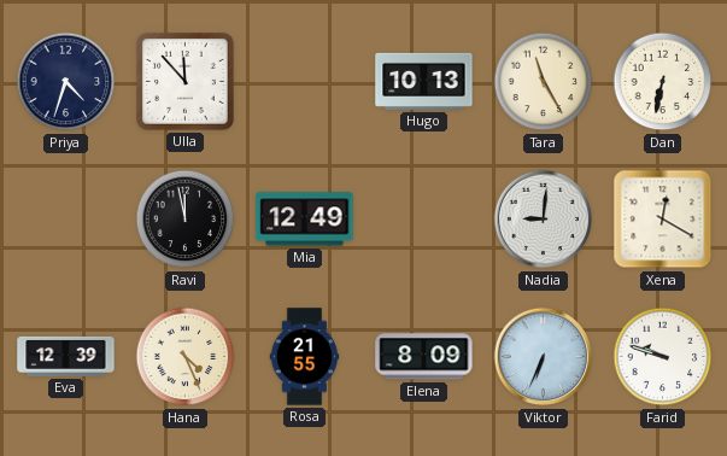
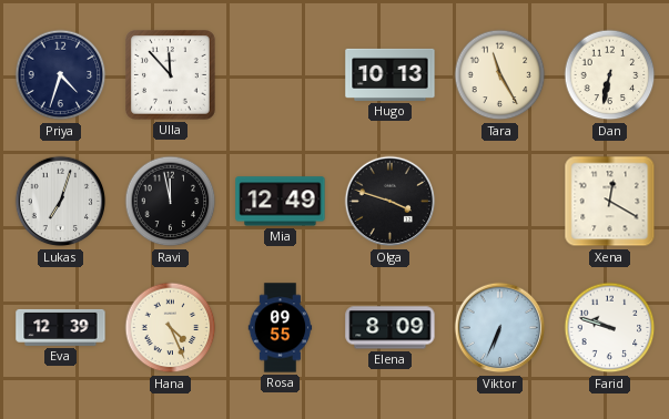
Lukas: none -> 7:03 (61, 202)
Olga: none -> 3:48 (391, 202)
Nadia: 9:01 -> none (544, 220)
Rosa: 21:55 -> 09:55 (281, 328)
